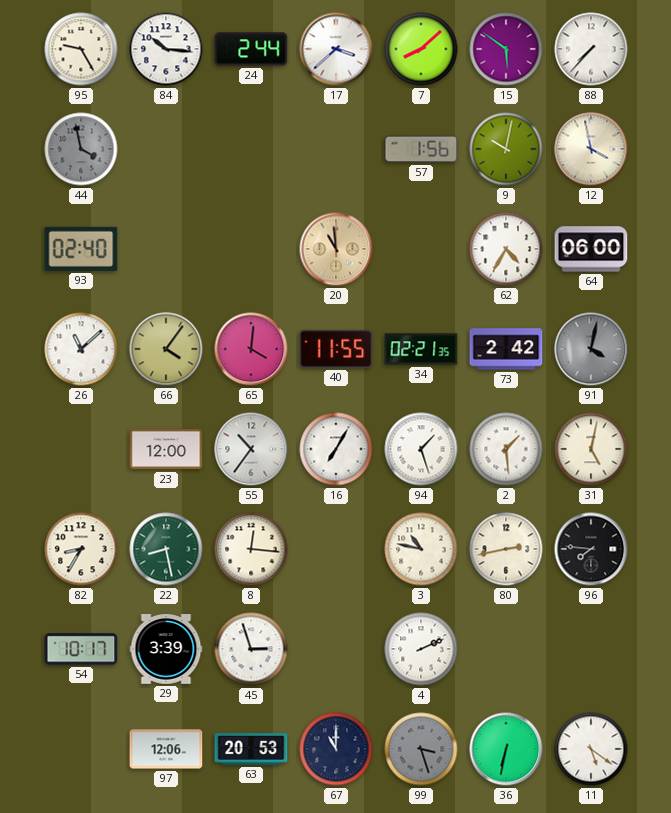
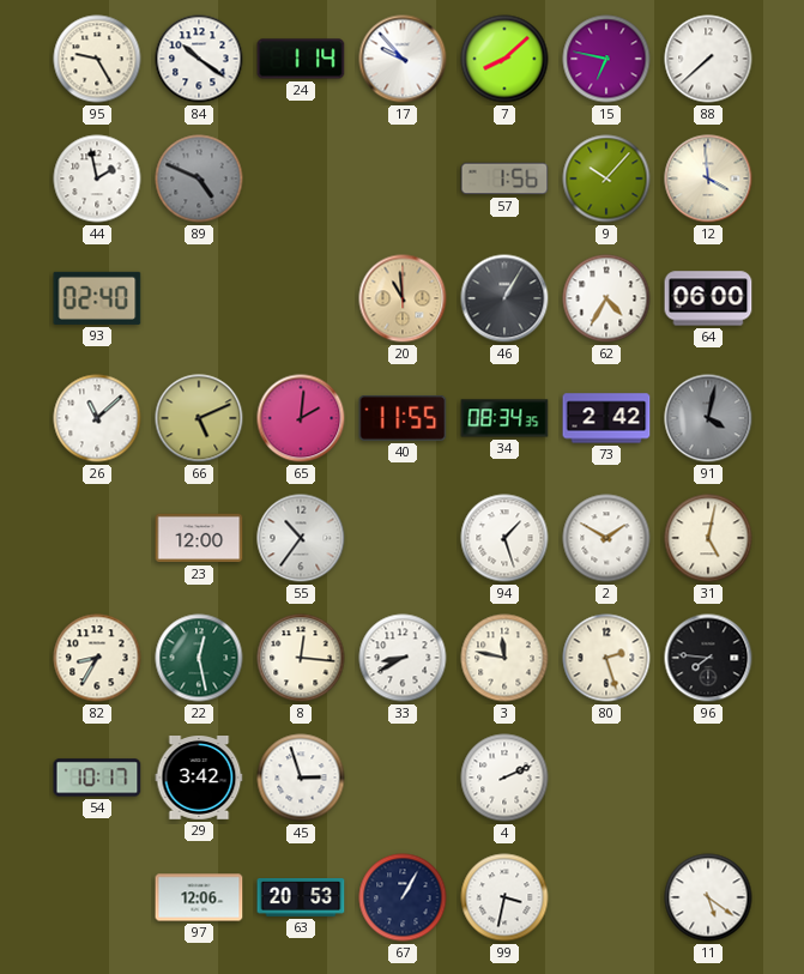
84: 10:16 -> 10:21 (199, 59)
24: 2:44 -> 1:14 (301, 59)
17: 3:38 -> 9:53 (403, 59)
15: 5:51 -> 6:47 (606, 59)
88: 7:37 -> 7:38 (708, 59)
44: 3:58 -> 1:58 (97, 179)
44 dial: grey -> white (97, 179)
89: none -> 4:49 (199, 179)
9: 10:02 -> 10:07 (606, 179)
12: 3:58 -> 3:59 (708, 179)
46: none -> 1:05 (504, 298)
66: 4:06 -> 5:11 (199, 418)
65: 4:01 -> 2:01 (301, 418)
34: 02:21 -> 08:34 (504, 418)
16: 7:05 -> none (336, 449)
2: 1:29 -> 1:50 (606, 538)
22: 8:28 -> 12:28 (199, 658)
33: none -> 8:40 (403, 658)
3: 10:47 -> 11:47 (504, 658)
80: 2:43 -> 2:27 (606, 658)
29: 3:39 -> 3:42 (199, 779)
67: 11:00 -> 1:05 (403, 897)
99: 3:27 -> 3:32 (504, 897)
99 dial: grey -> white (504, 897)
36: 6:32 -> none (506, 749)
